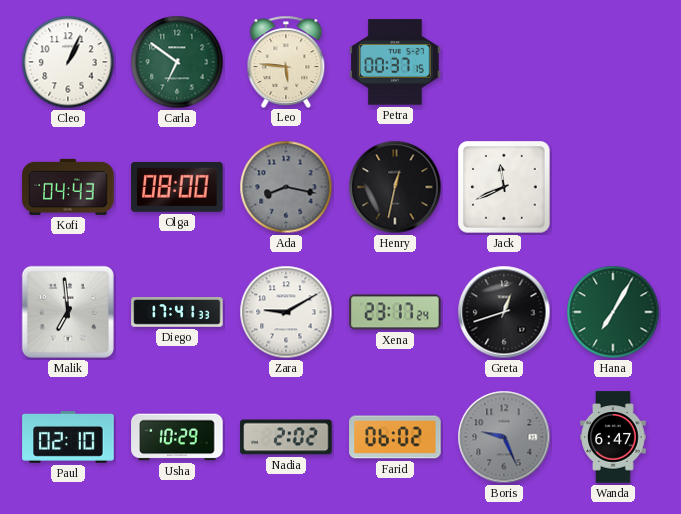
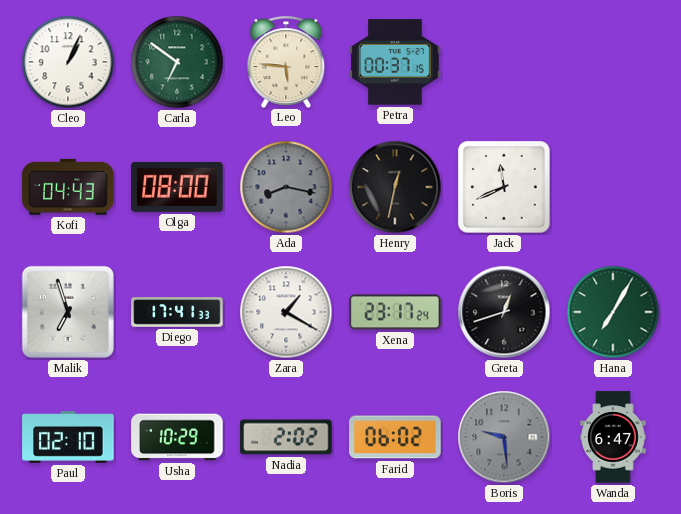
Malik: 6:59 -> 6:57 (68, 312)
Zara: 9:10 -> 1:20 (286, 312)
Boris: 9:26 -> 9:29 (504, 437)
